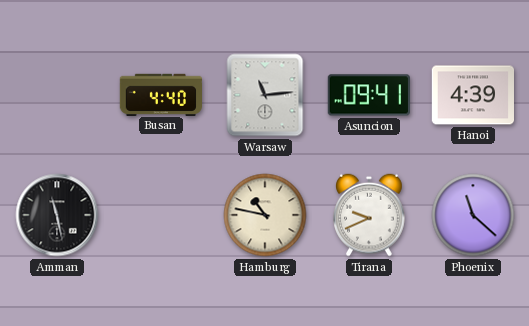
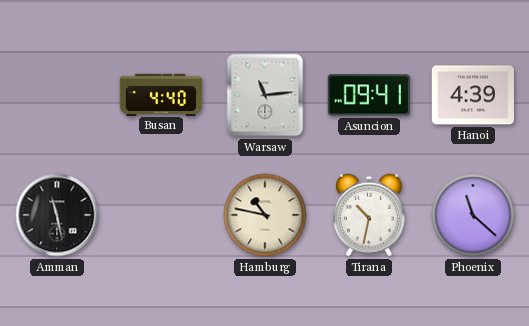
Tirana: 9:41 -> 10:32 (369, 215)
